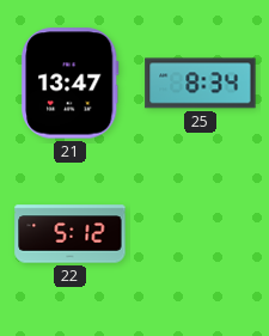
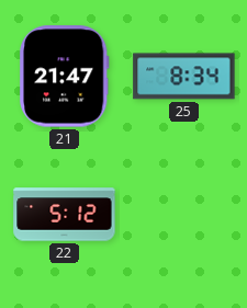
21: 13:47 -> 21:47 (65, 77)
